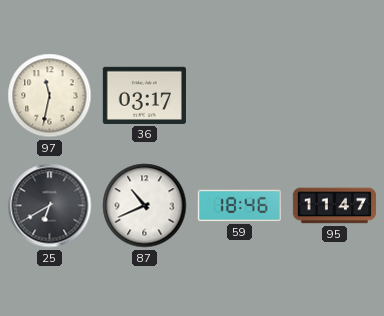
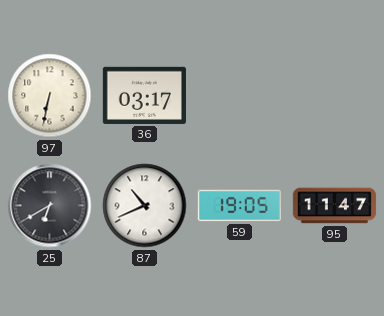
97: 11:32 -> 6:32 (50, 96)
59: 18:46 -> 19:05 (239, 206)
